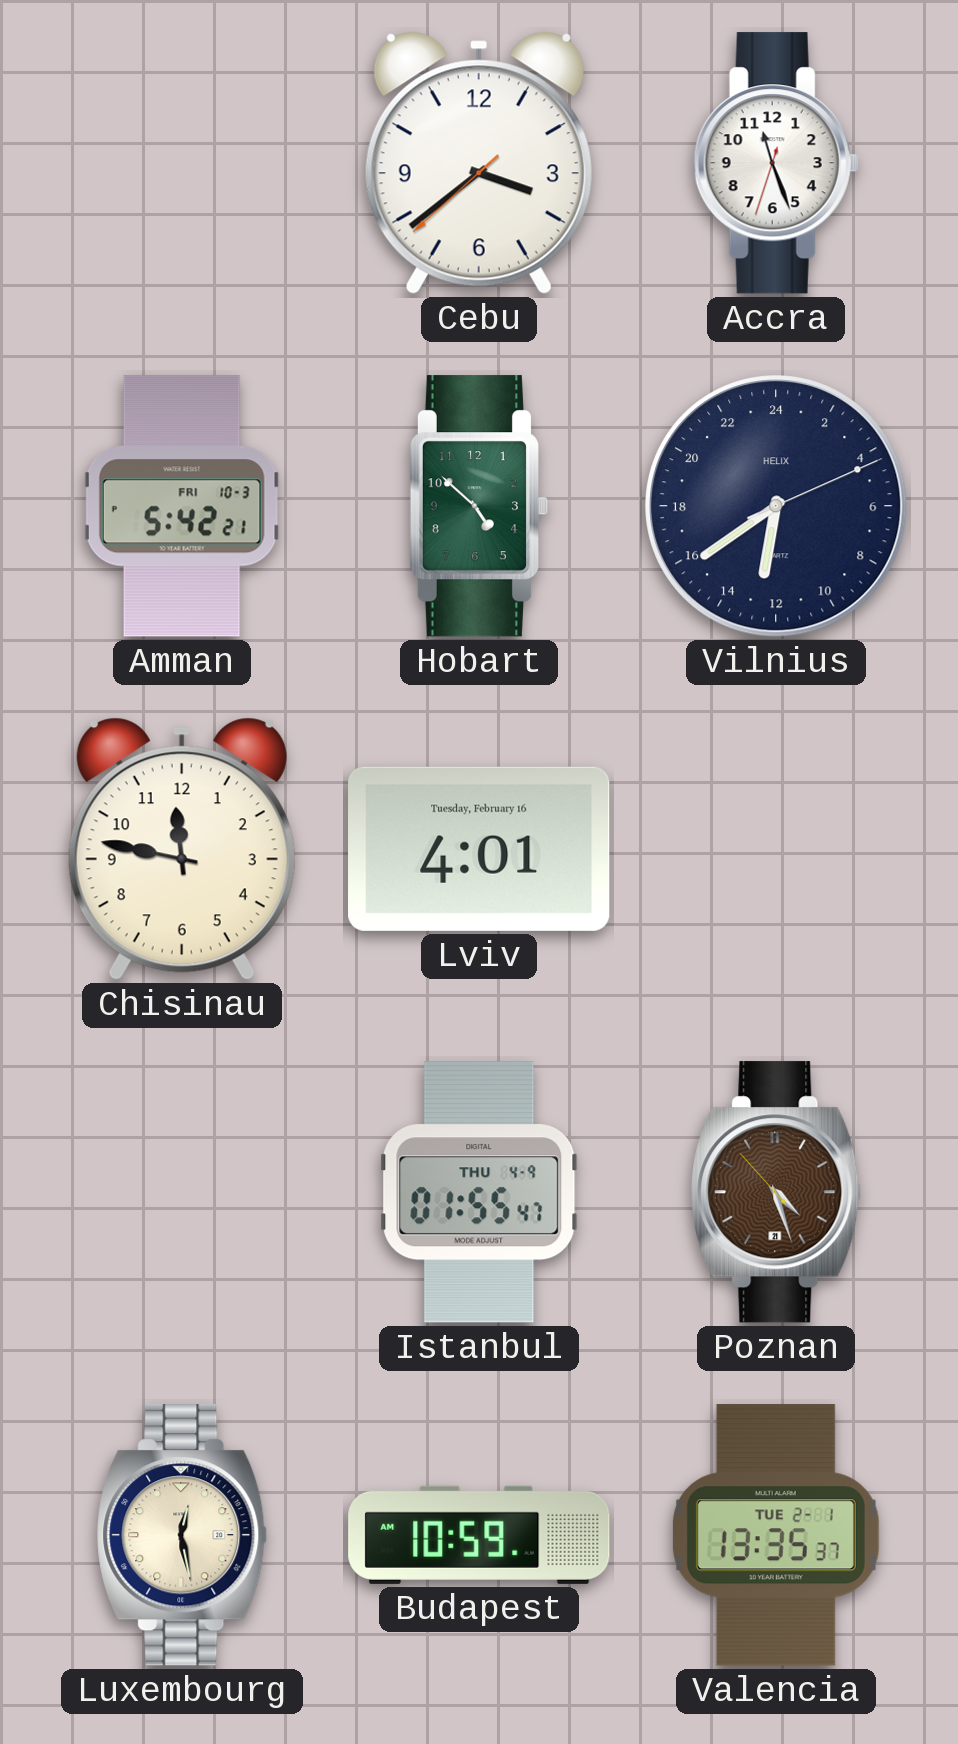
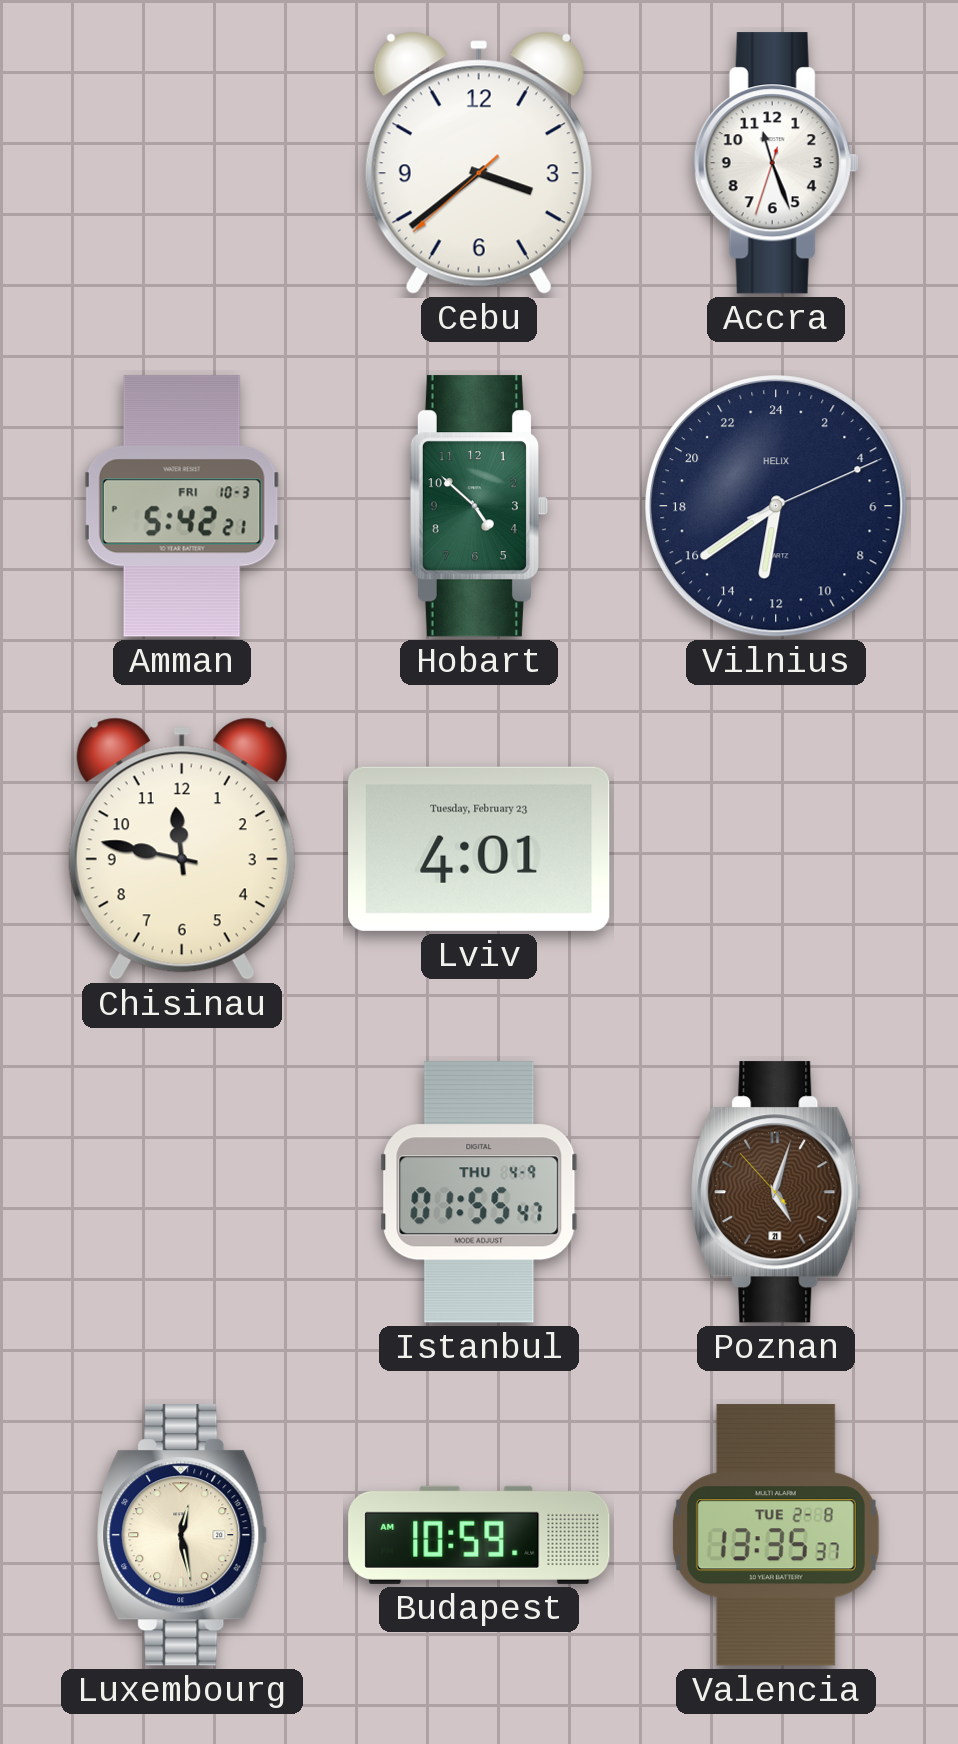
Lviv date: Tuesday, February 16 -> Tuesday, February 23 (479, 849)
Poznan: 4:26 -> 5:02 (776, 1192)
Valencia date: TUE 2-1 -> TUE 2-8 (776, 1535)
